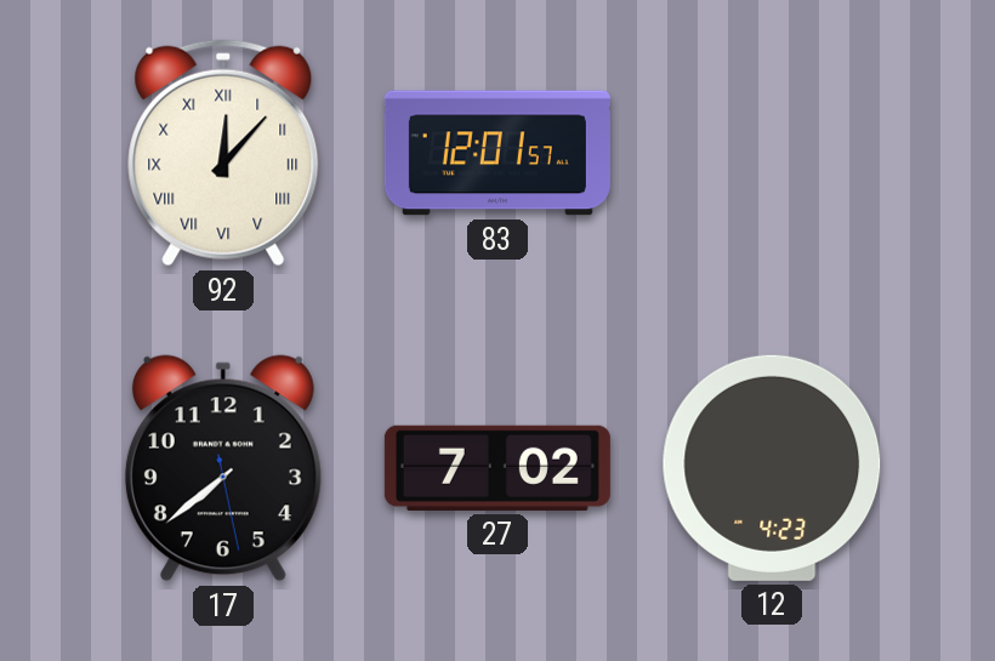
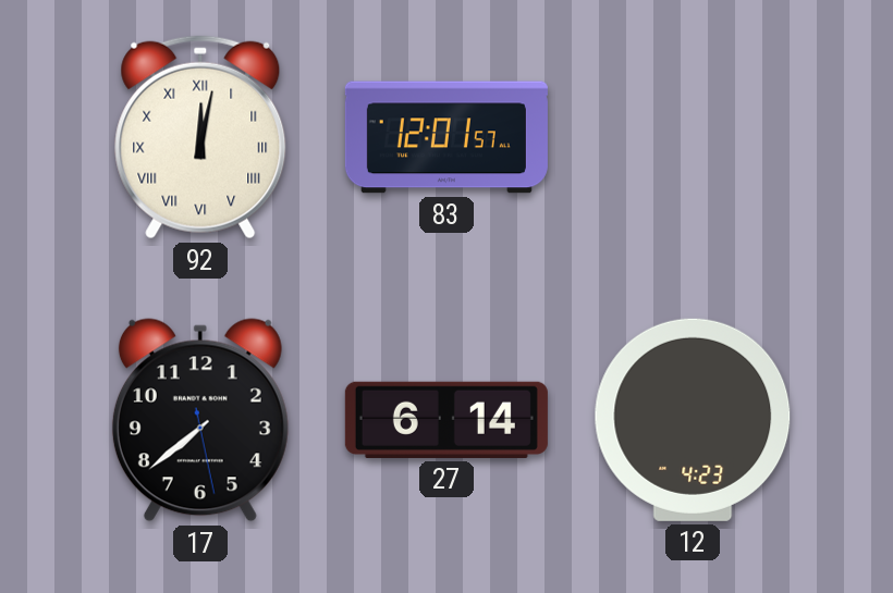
92: 12:07 -> 12:02 (200, 137)
27: 7:02 -> 6:14 (447, 420)
